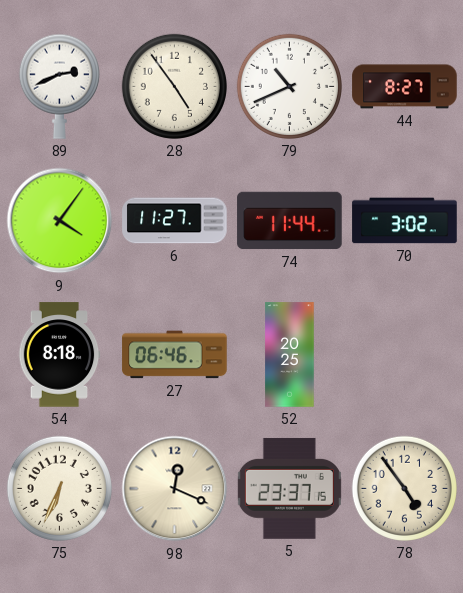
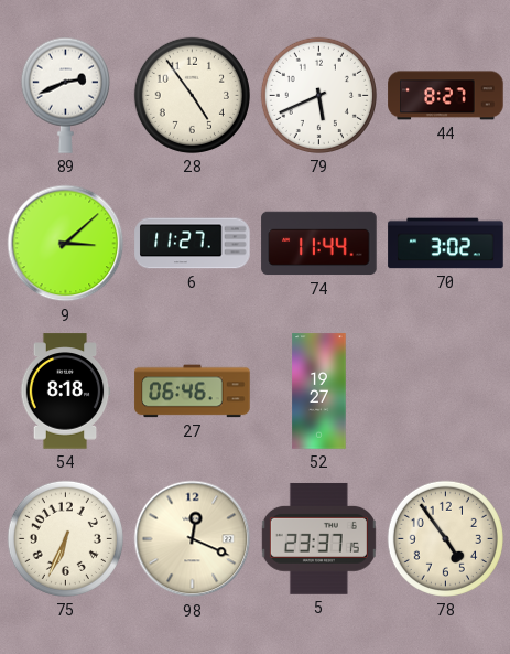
79: 10:41 -> 5:41 (318, 95)
9: 4:06 -> 3:08 (66, 244)
52: 20:25 -> 19:27 (319, 392)
